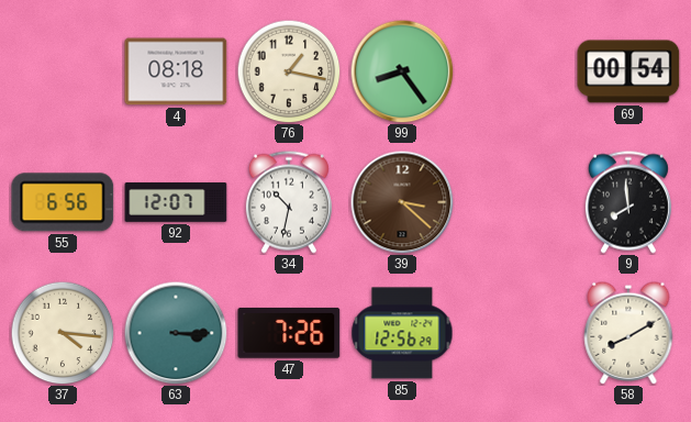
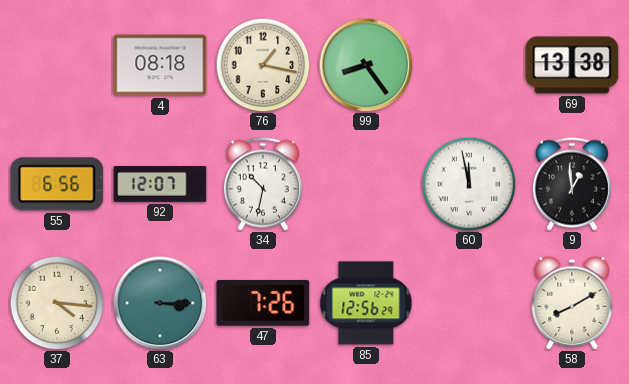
69: 00:54 -> 13:38 (572, 65)
39: 3:22 -> none (402, 202)
60: none -> 11:58 (469, 184)
9: 7:59 -> 12:59 (572, 184)
